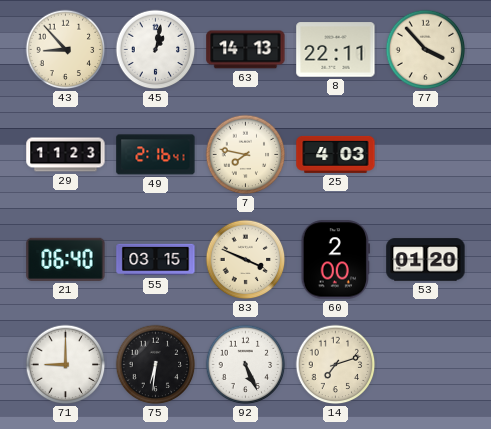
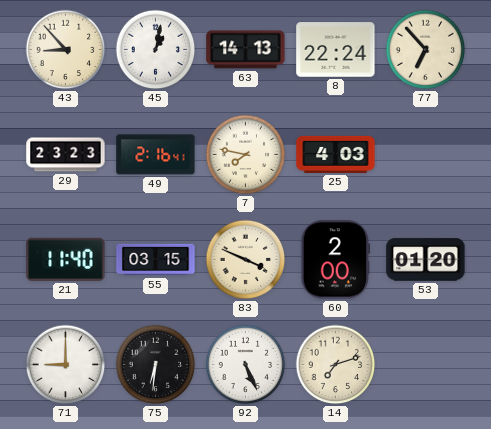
8: 22:11 -> 22:24 (336, 50)
77: 3:53 -> 6:53 (426, 50)
29: 11:23 -> 23:23 (66, 155)
21: 06:40 -> 11:40 (66, 259)
